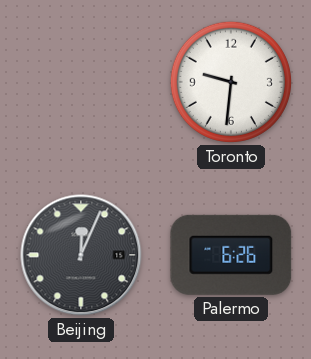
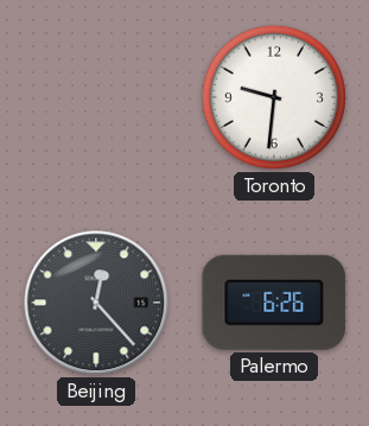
Beijing: 12:04 -> 12:23 (96, 303)
